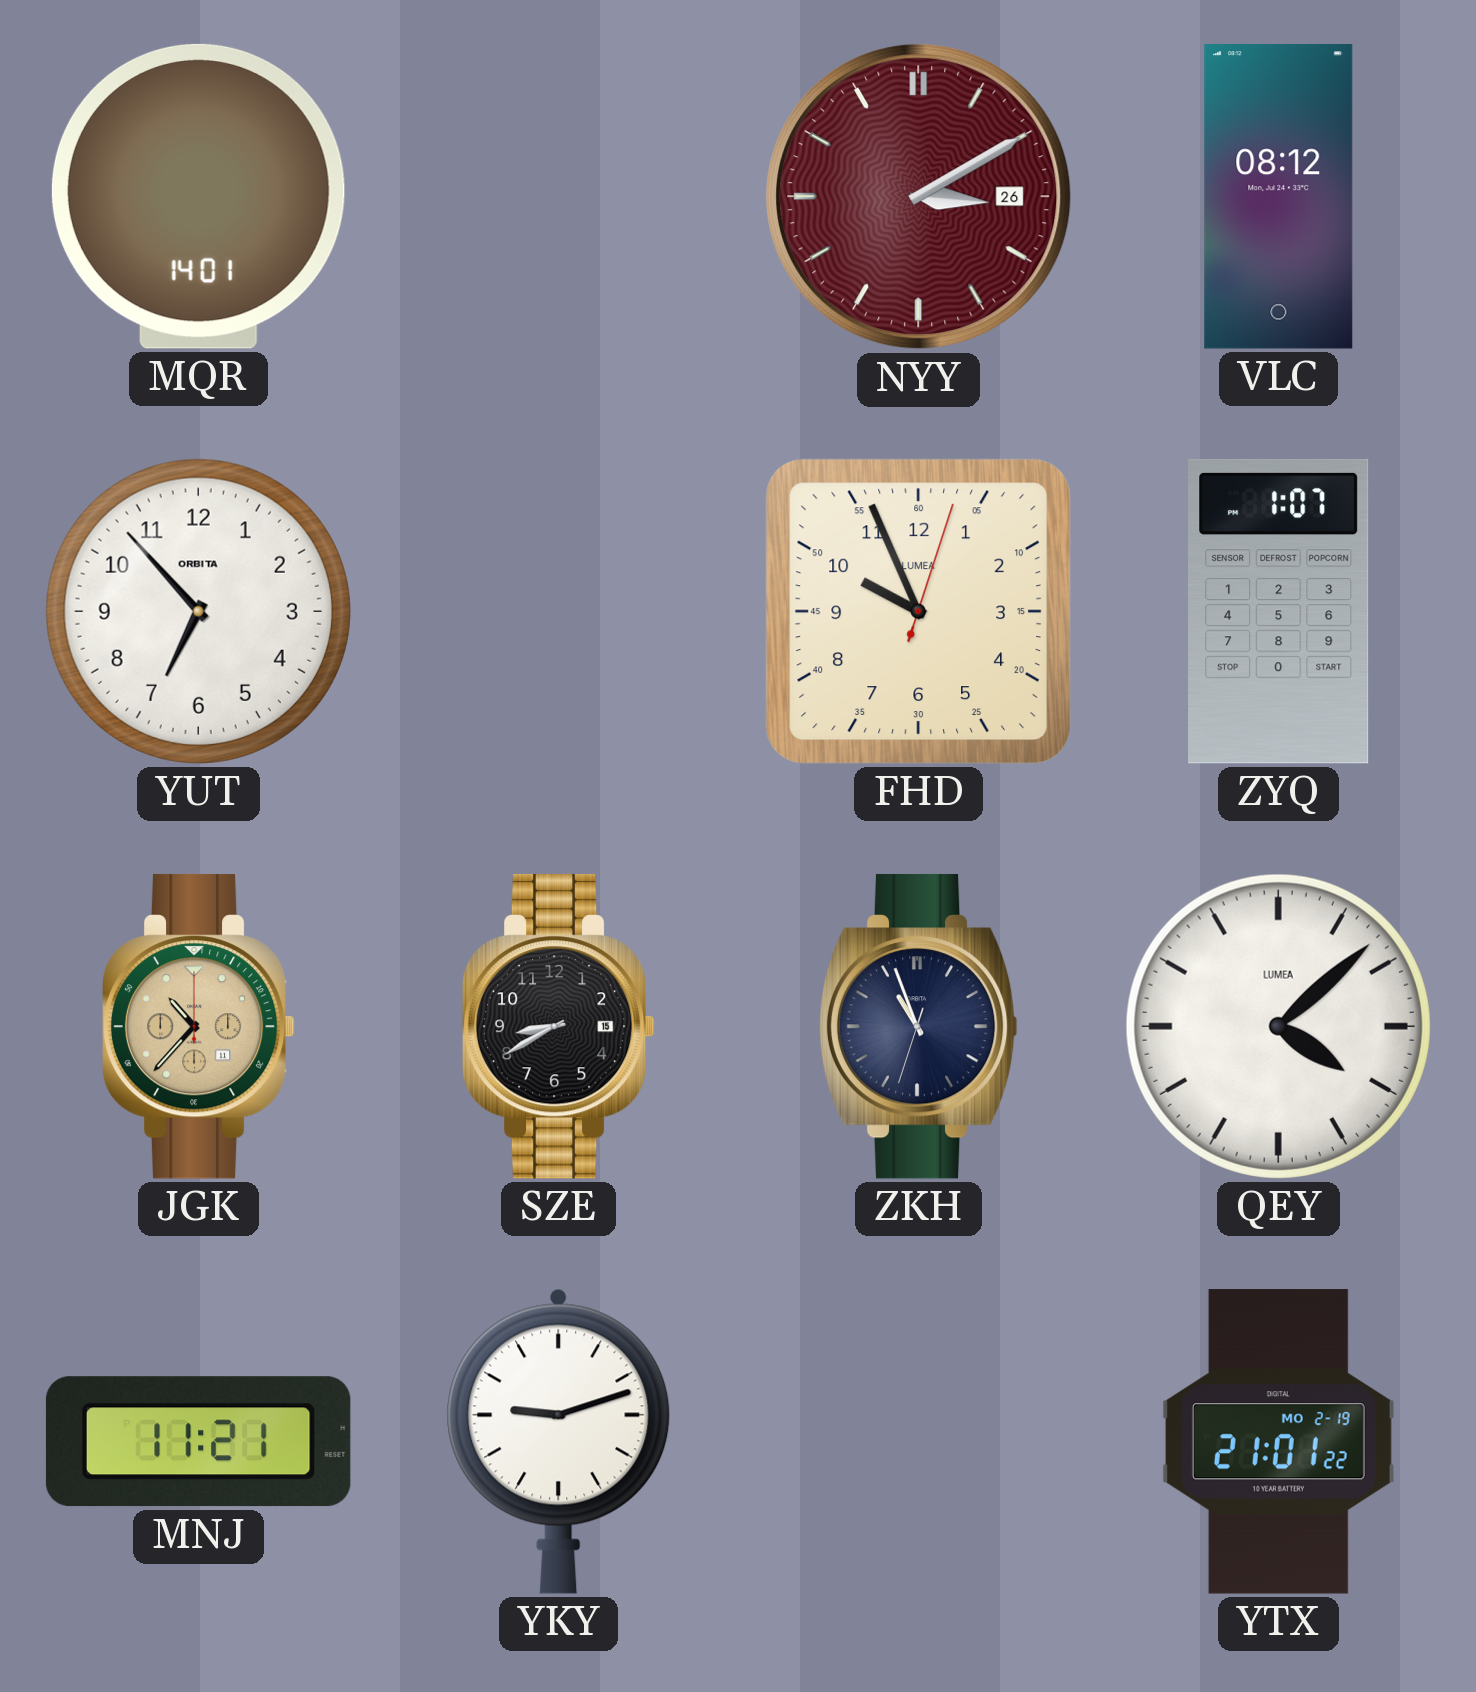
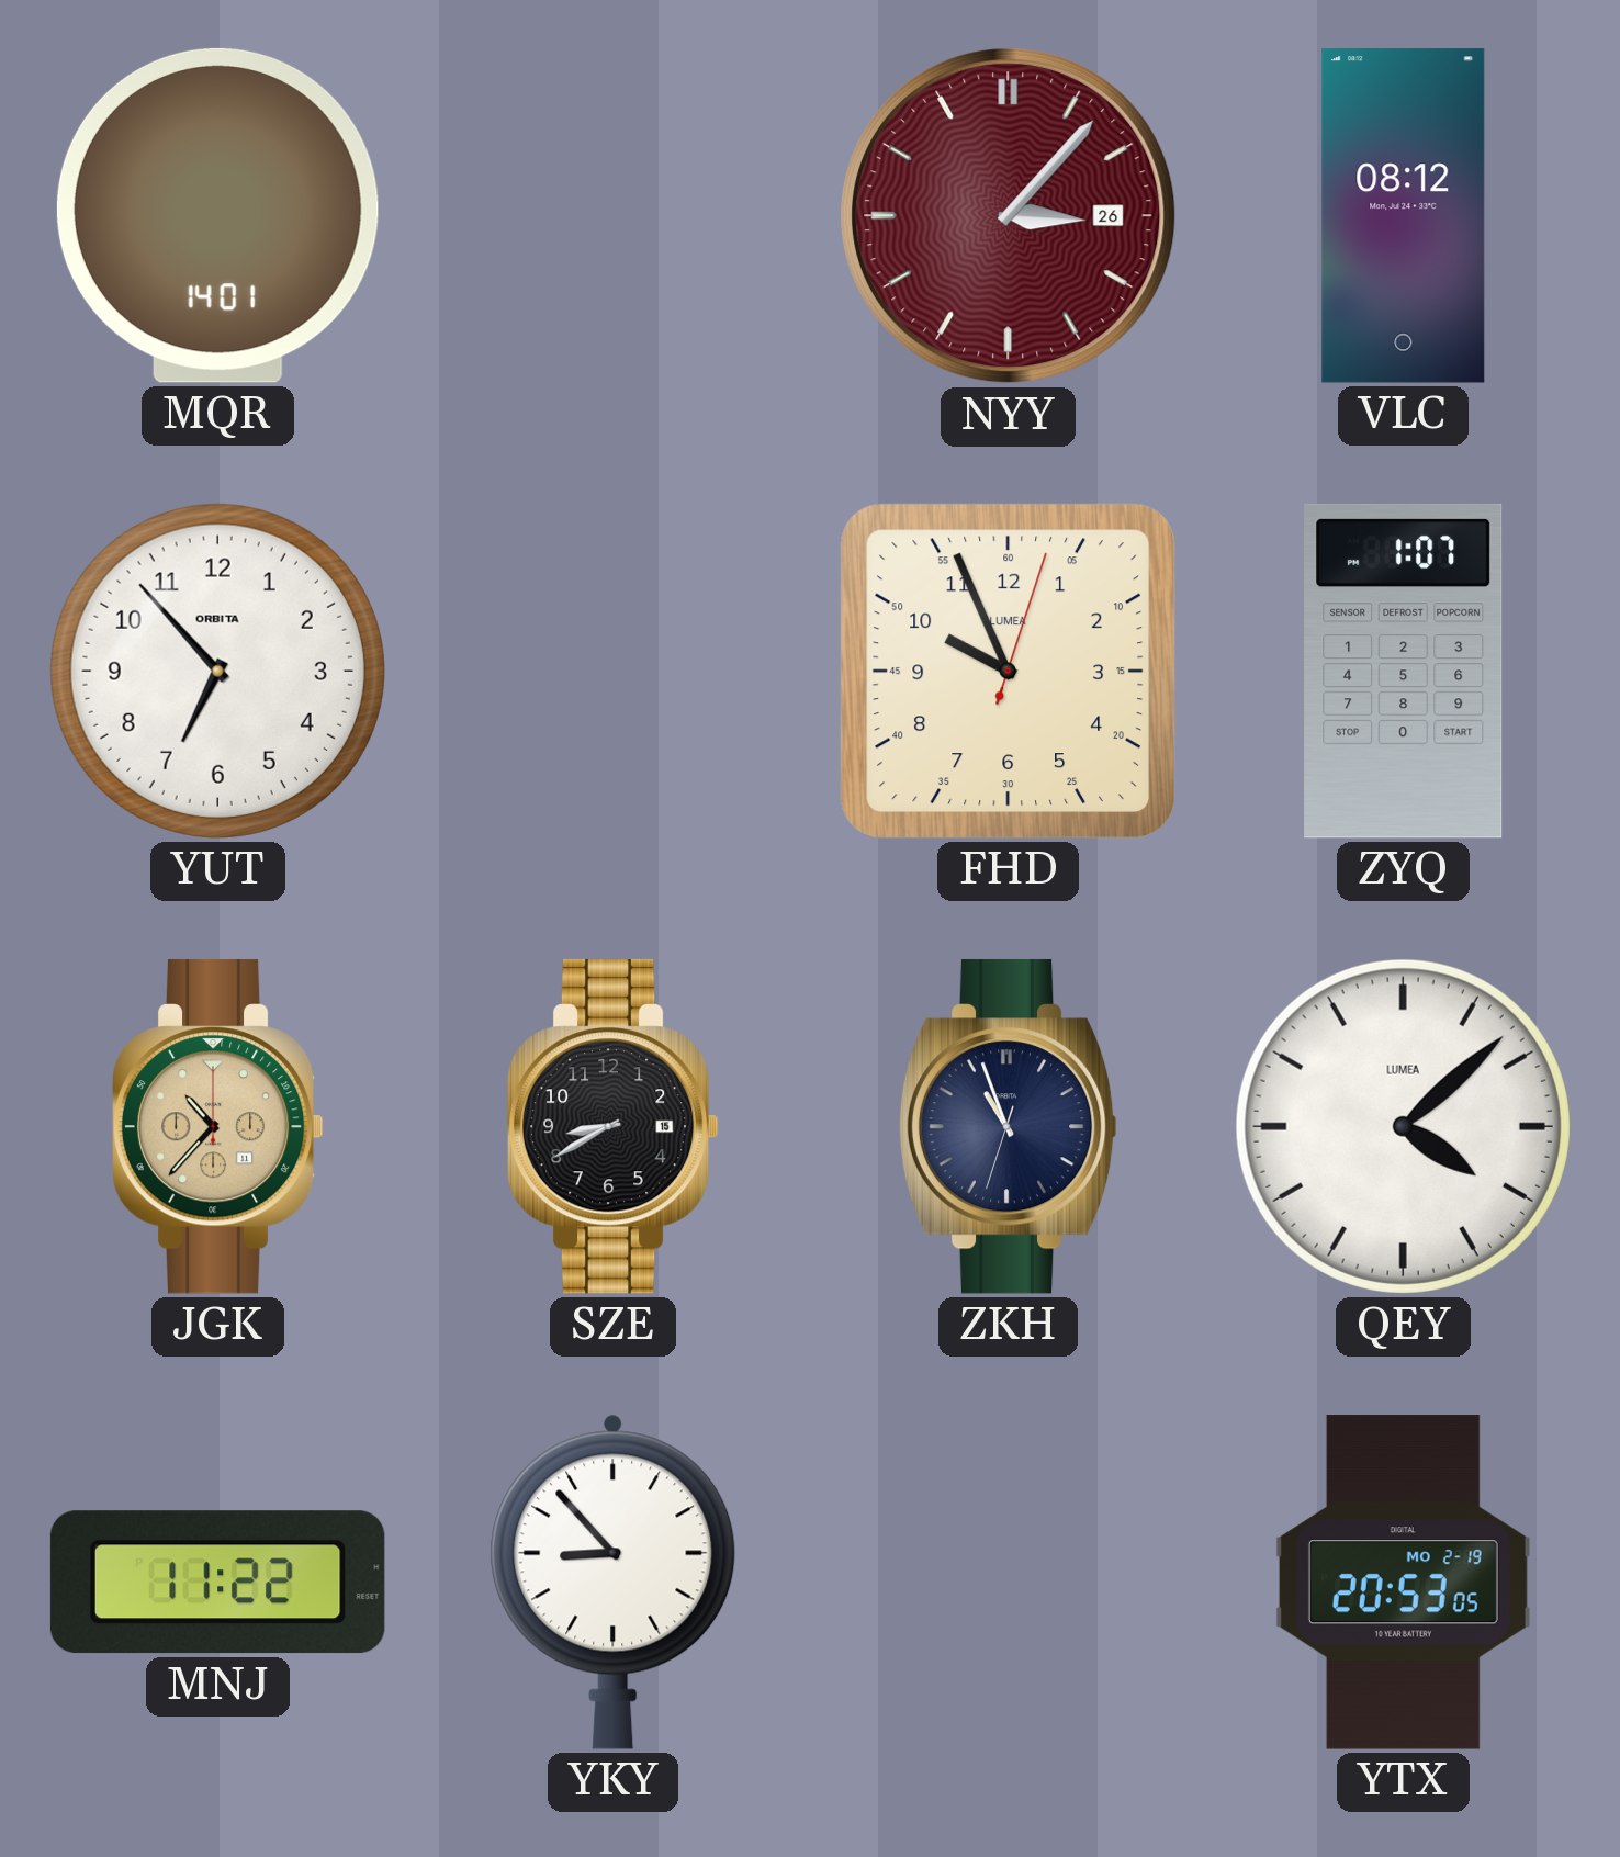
NYY: 3:10 -> 3:07 (1009, 216)
MNJ: 11:21 -> 11:22 (217, 1583)
YKY: 9:12 -> 8:53 (614, 1582)
YTX: 21:01 -> 20:53 (1403, 1583)
